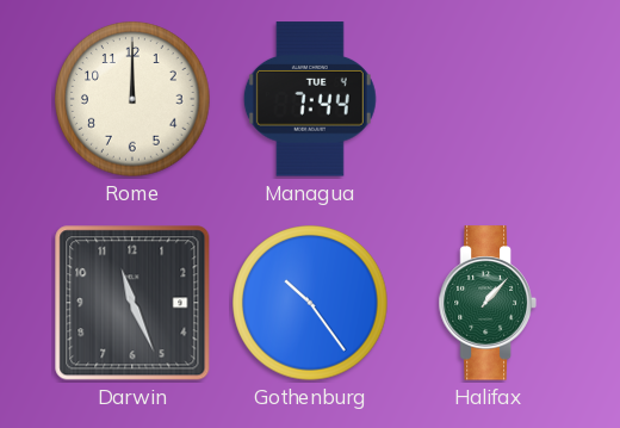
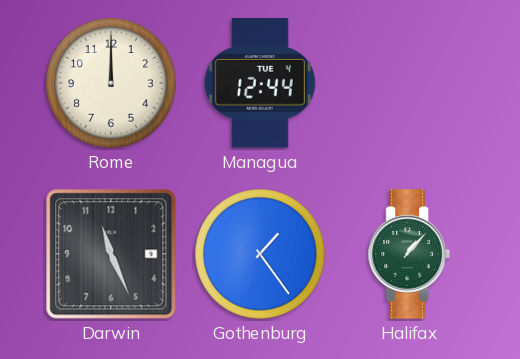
Managua: 7:44 -> 12:44 (260, 83)
Gothenburg: 10:24 -> 1:24 (260, 254)
